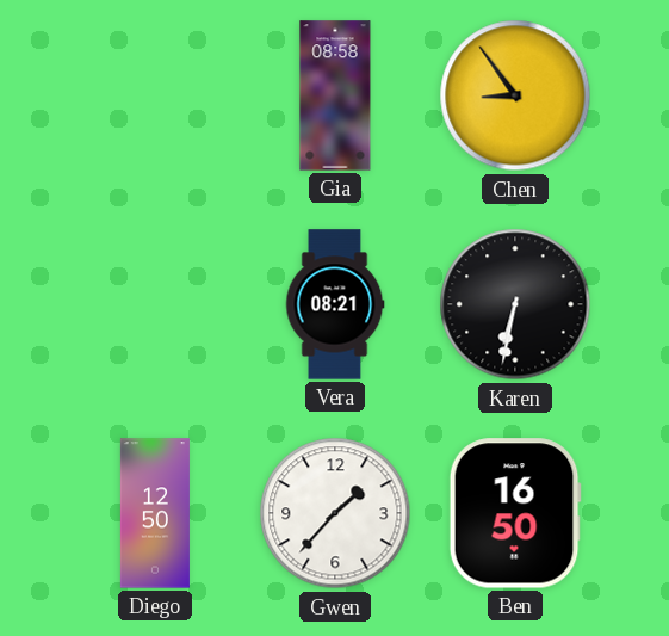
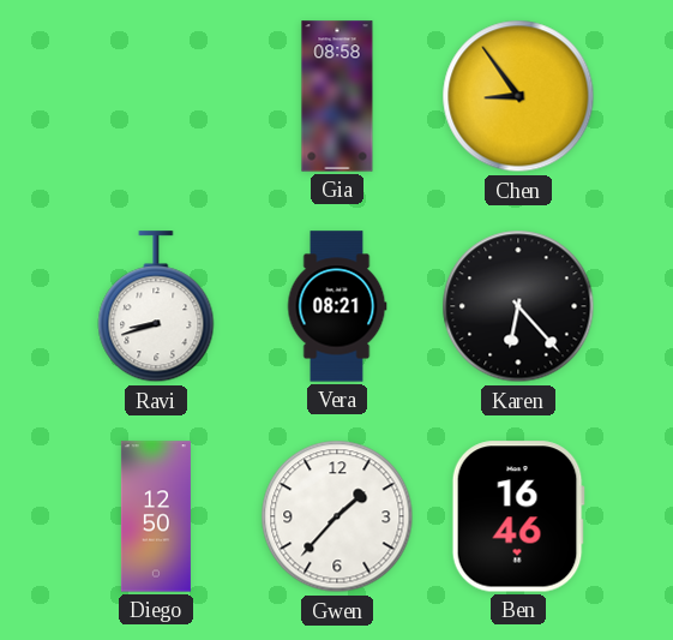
Ravi: none -> 8:42 (156, 307)
Karen: 6:32 -> 6:23 (518, 306)
Ben: 16:50 -> 16:46 (518, 516)
